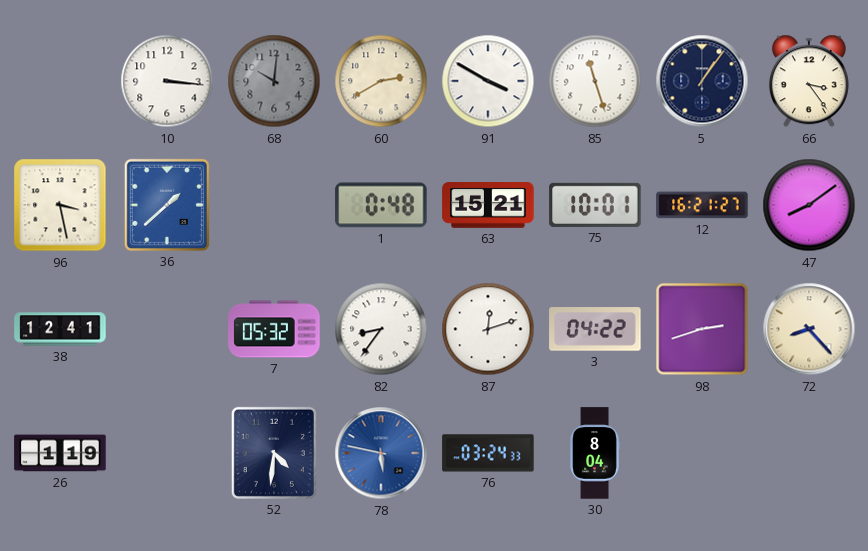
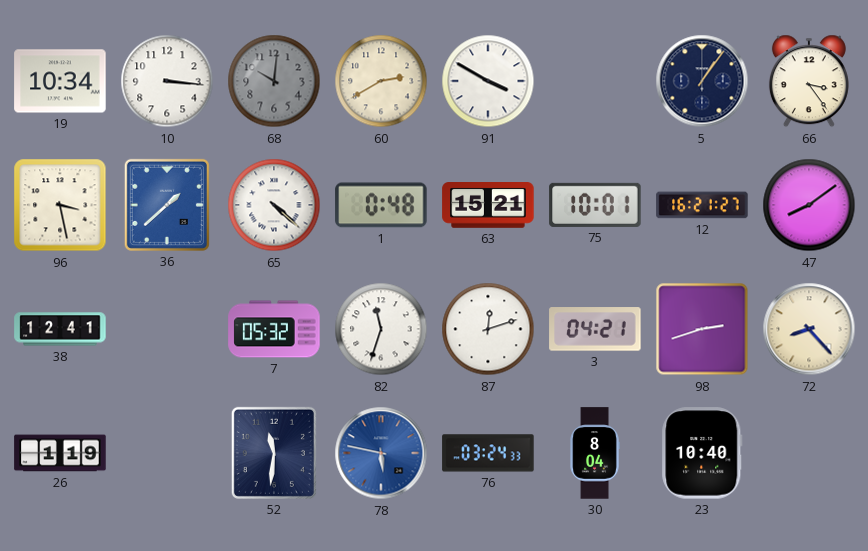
19: none -> 10:34 (60, 81)
85: 11:27 -> none (595, 81)
65: none -> 4:22 (274, 205)
82: 8:36 -> 11:33 (381, 329)
3: 04:22 -> 04:21 (595, 329)
52: 4:31 -> 11:31 (274, 453)
23: none -> 10:40 (702, 453)
